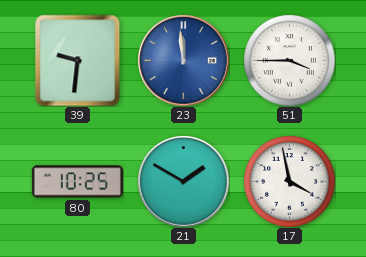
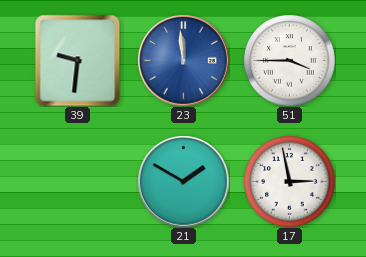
80: 10:25 -> none (77, 182)
17: 3:58 -> 2:58 (289, 181)
